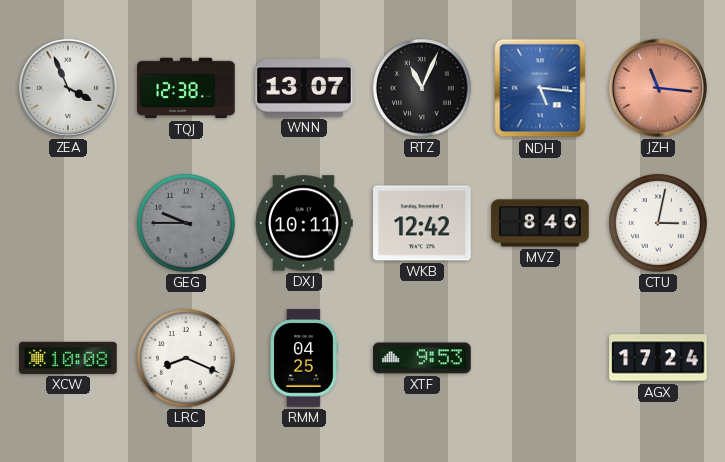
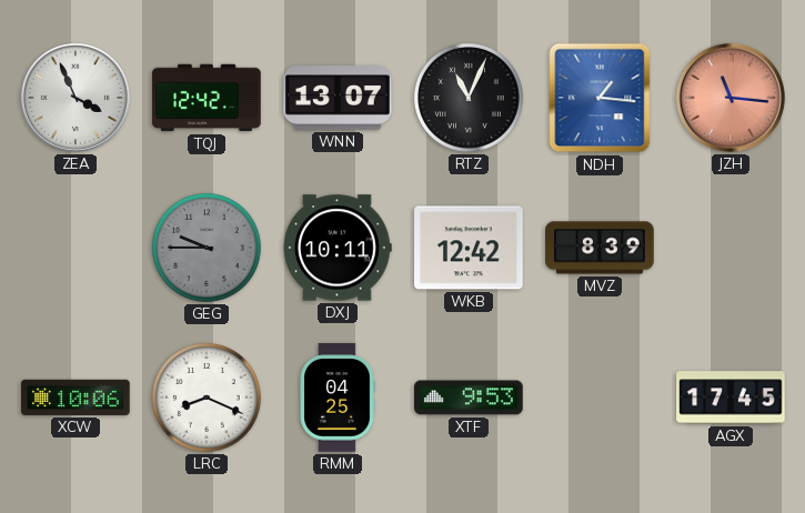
TQJ: 12:38 -> 12:42 (207, 98)
NDH: 5:16 -> 1:16 (600, 98)
MVZ: 8:40 -> 8:39 (600, 248)
CTU: 3:02 -> none (659, 224)
XCW: 10:08 -> 10:06 (76, 398)
AGX: 17:24 -> 17:45 (731, 398)
